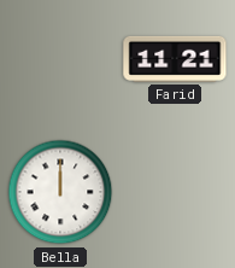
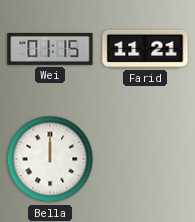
Wei: none -> 01:15 (50, 49)
